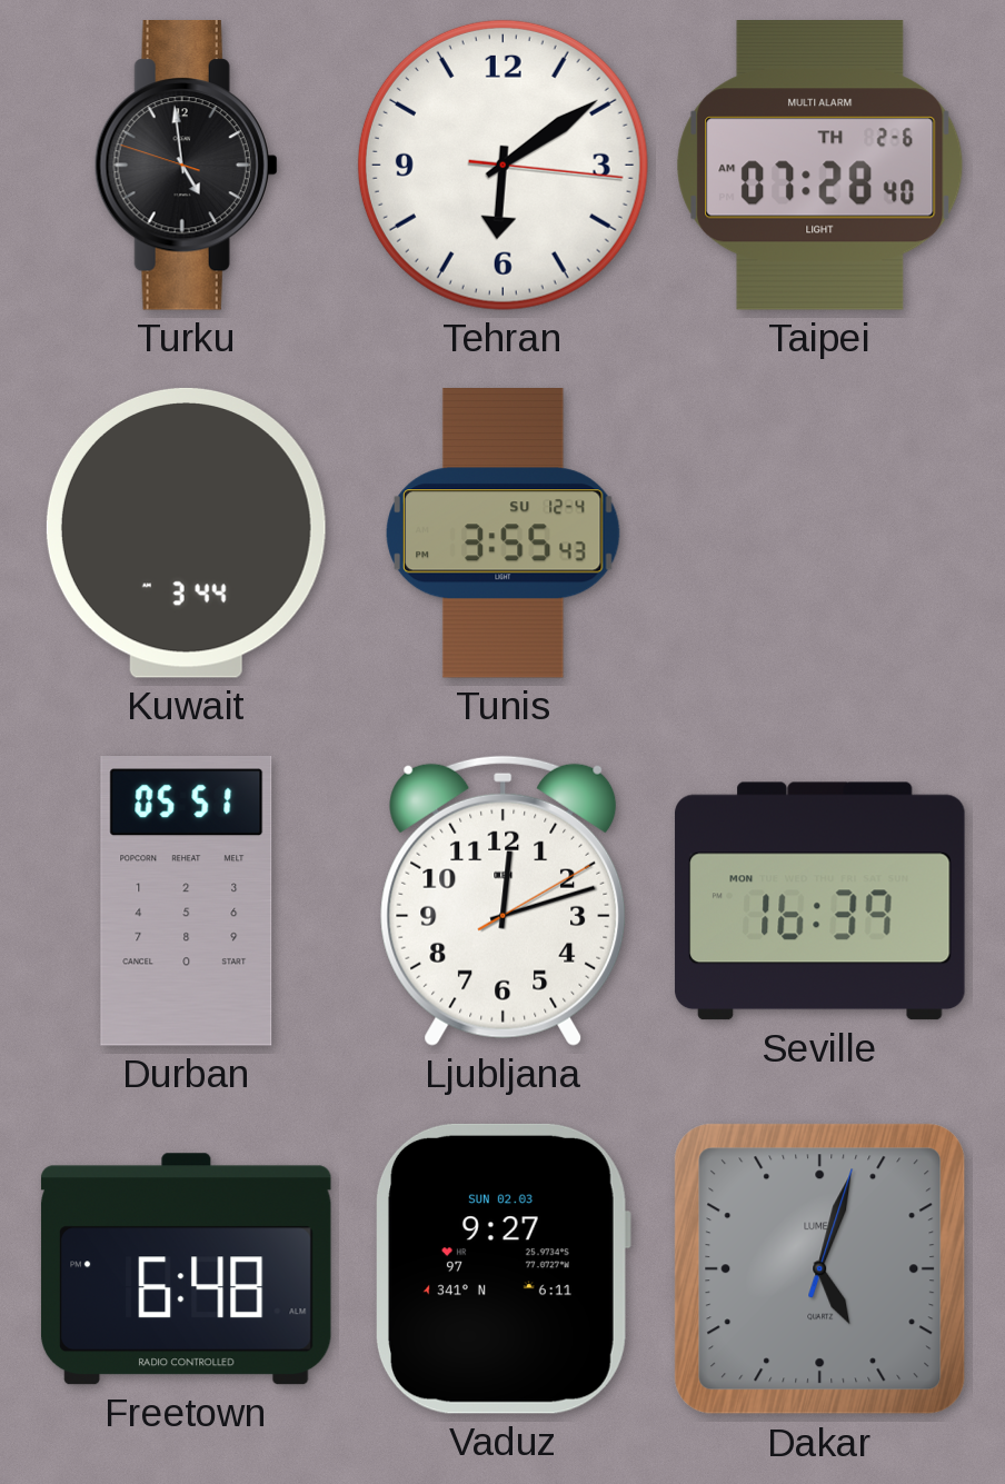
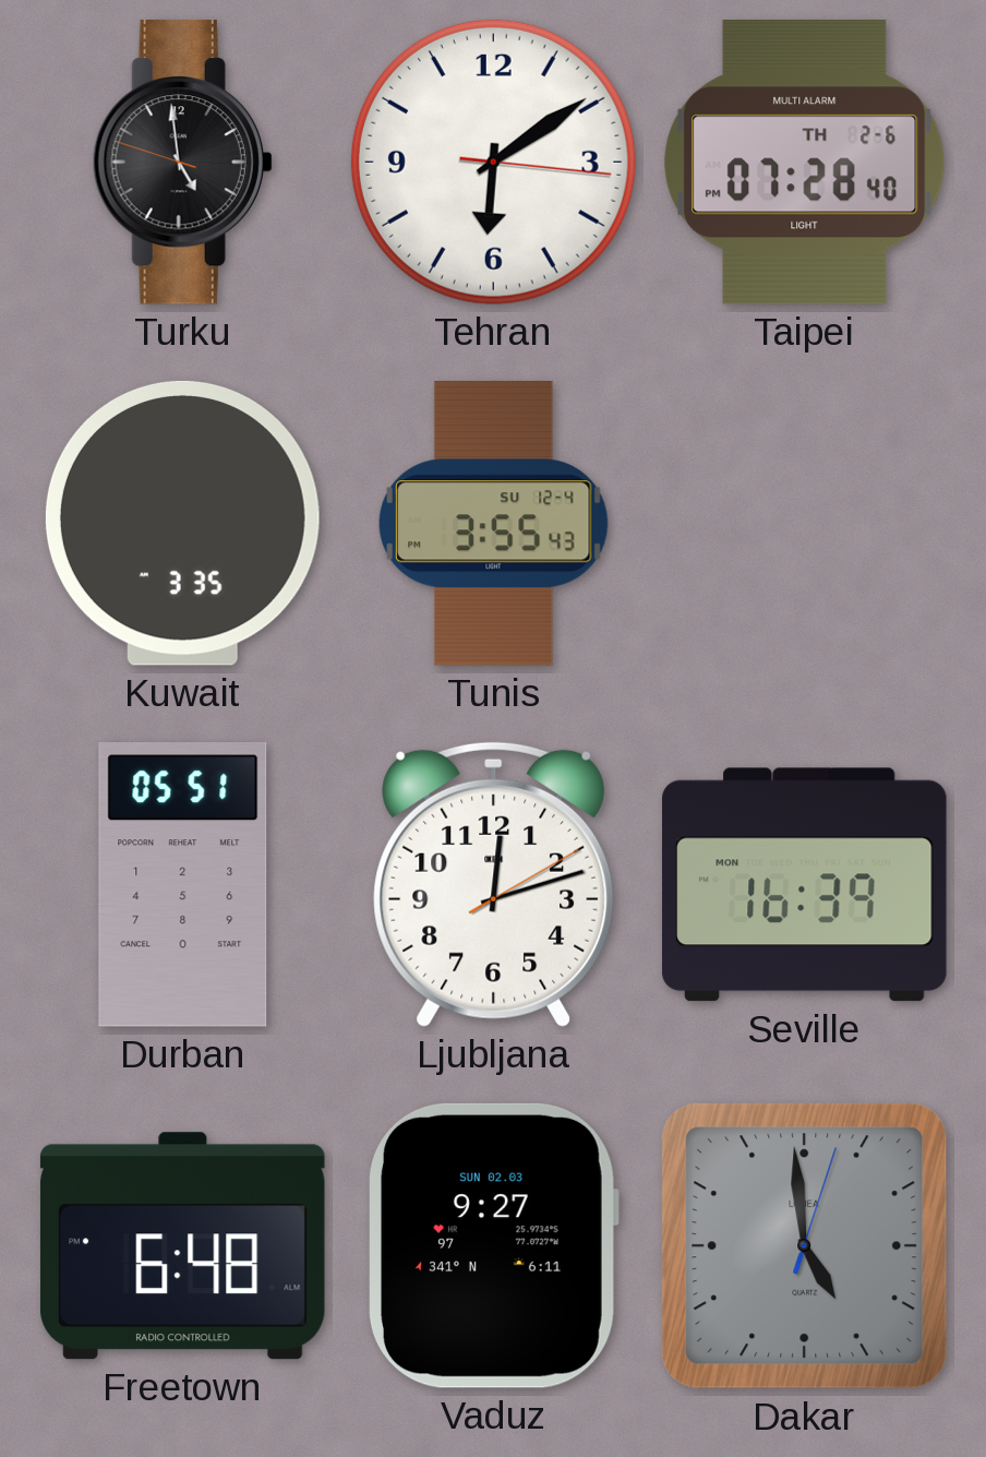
Taipei: 07:28:40 AM -> 07:28:40 PM (805, 163)
Kuwait: 3:44 -> 3:35 (182, 523)
Dakar: 5:03 -> 4:59 (805, 1246)
